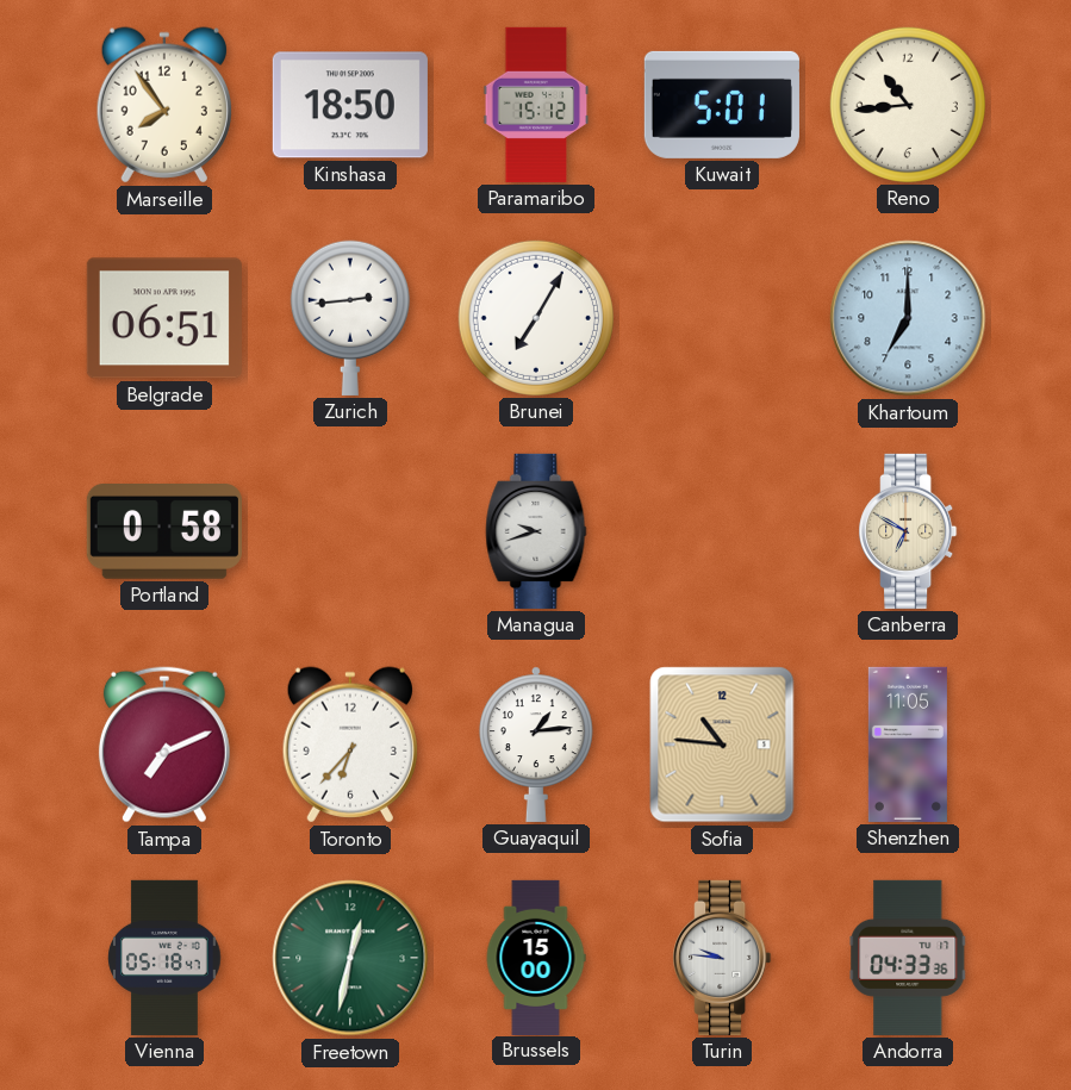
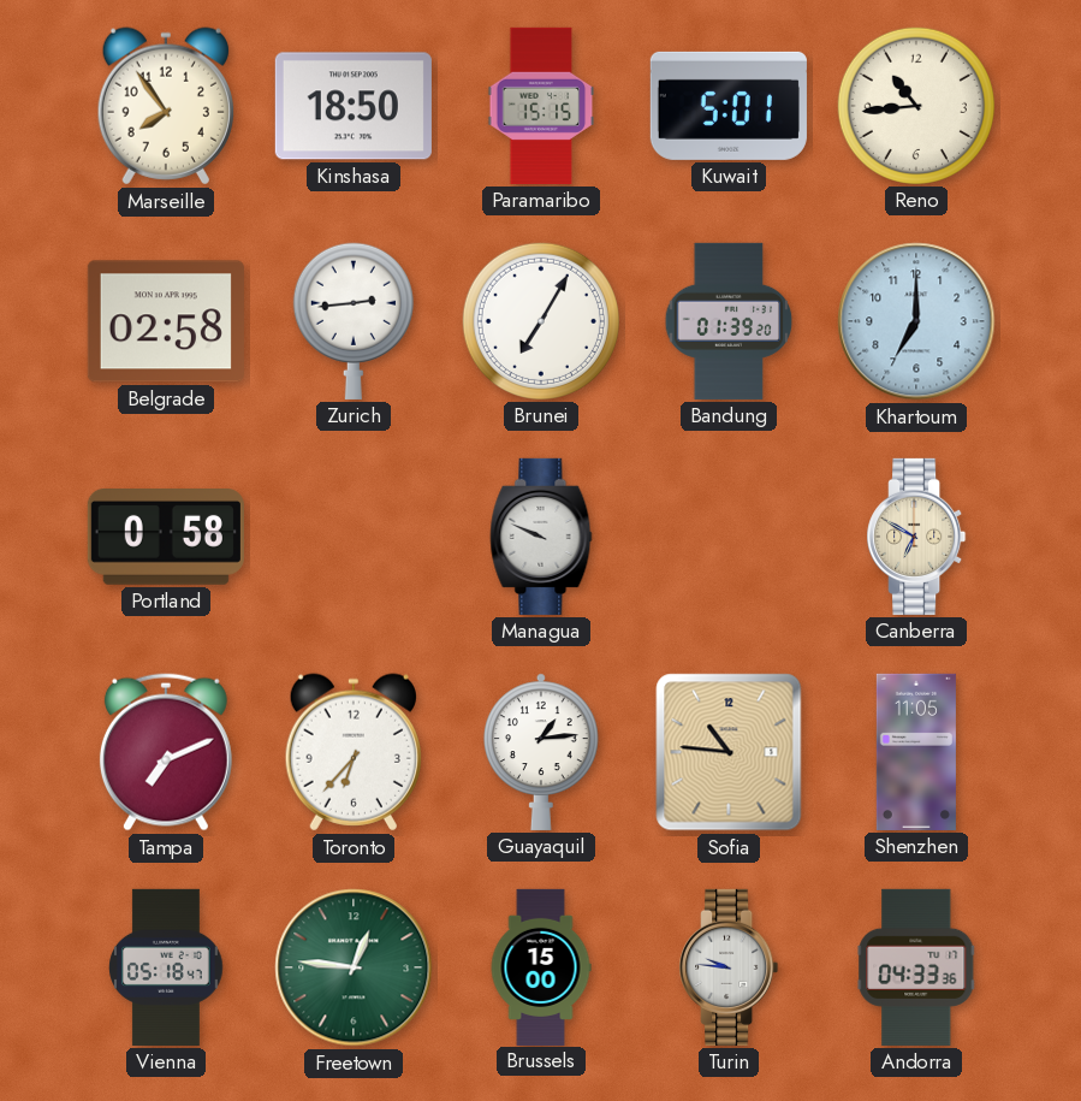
Paramaribo: 15:12 -> 15:15 (541, 106)
Belgrade: 06:51 -> 02:58 (166, 321)
Bandung: none -> 01:39 (729, 321)
Managua: 9:42 -> 9:49 (541, 537)
Freetown: 12:32 -> 12:46 (354, 967)
